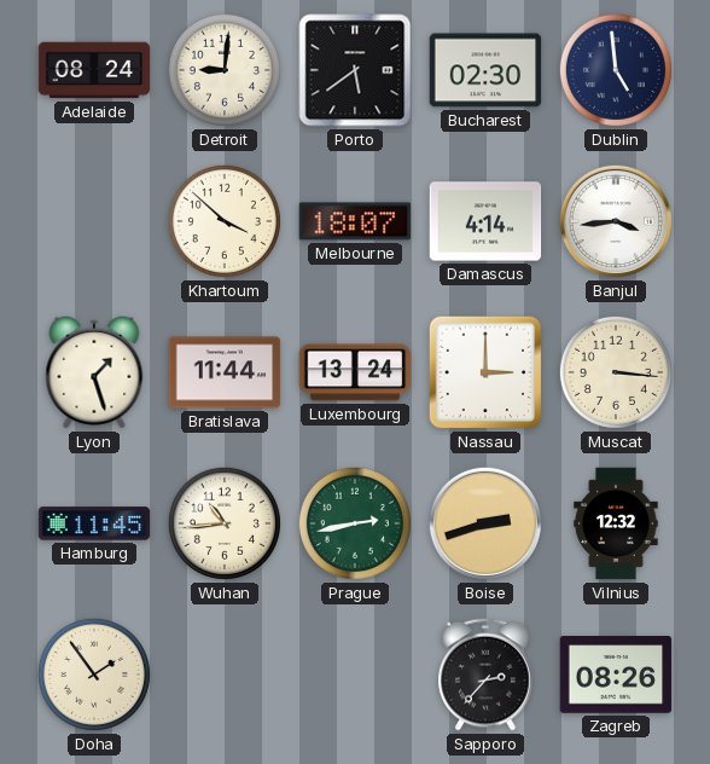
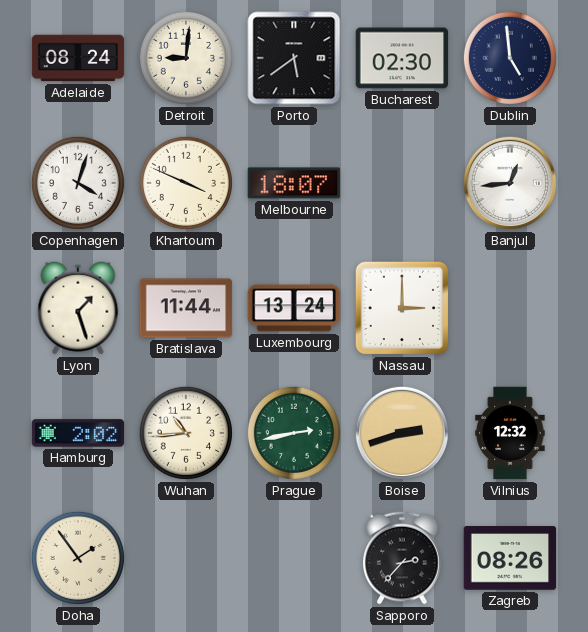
Copenhagen: none -> 4:03 (78, 183)
Khartoum: 3:52 -> 3:49 (186, 183)
Damascus: 4:14 -> none (485, 221)
Banjul: 3:44 -> 12:44 (510, 183)
Muscat: 3:16 -> none (616, 372)
Hamburg: 11:45 -> 2:02 (78, 433)
